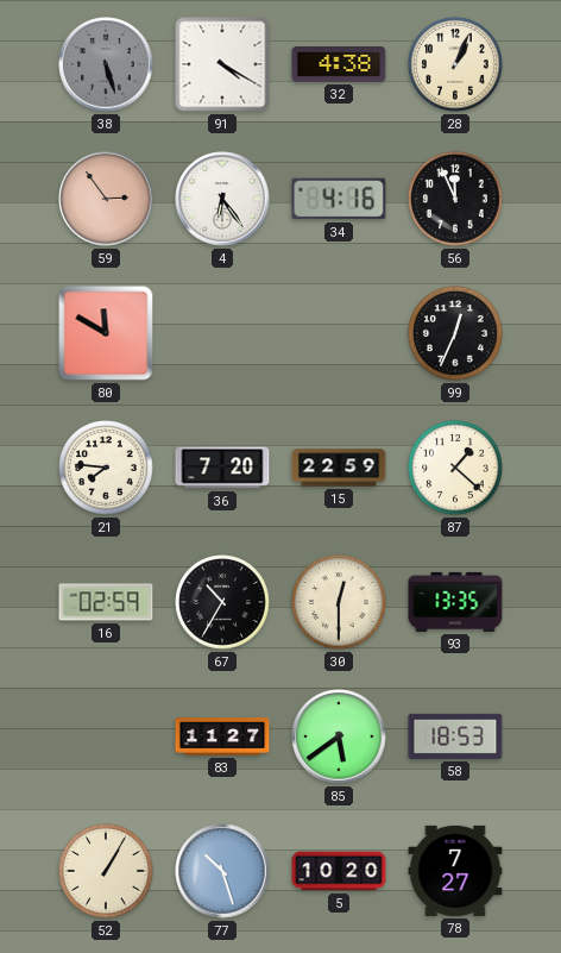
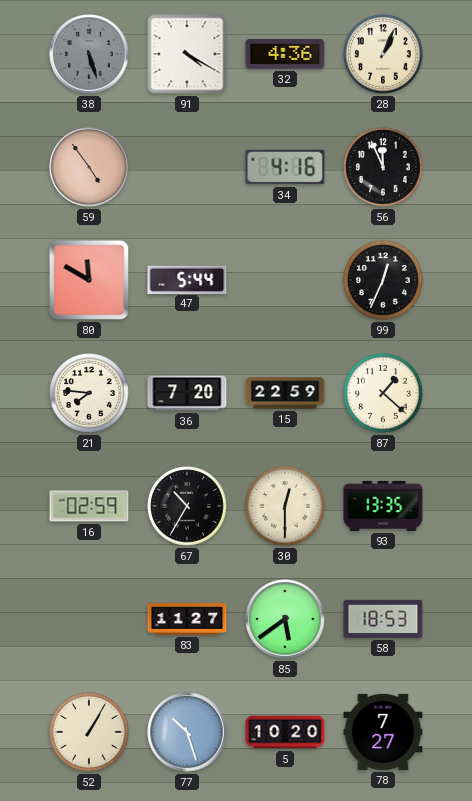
32: 4:38 -> 4:36 (285, 55)
59: 2:54 -> 4:54 (89, 167)
4: 6:24 -> none (222, 199)
47: none -> 5:44 (187, 279)
